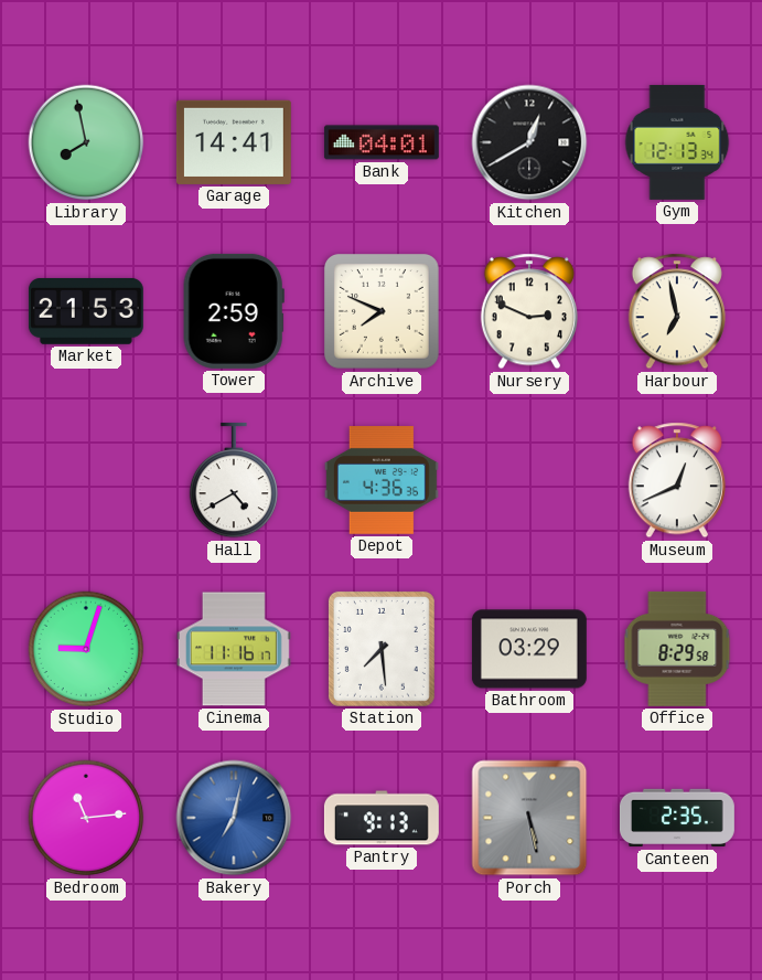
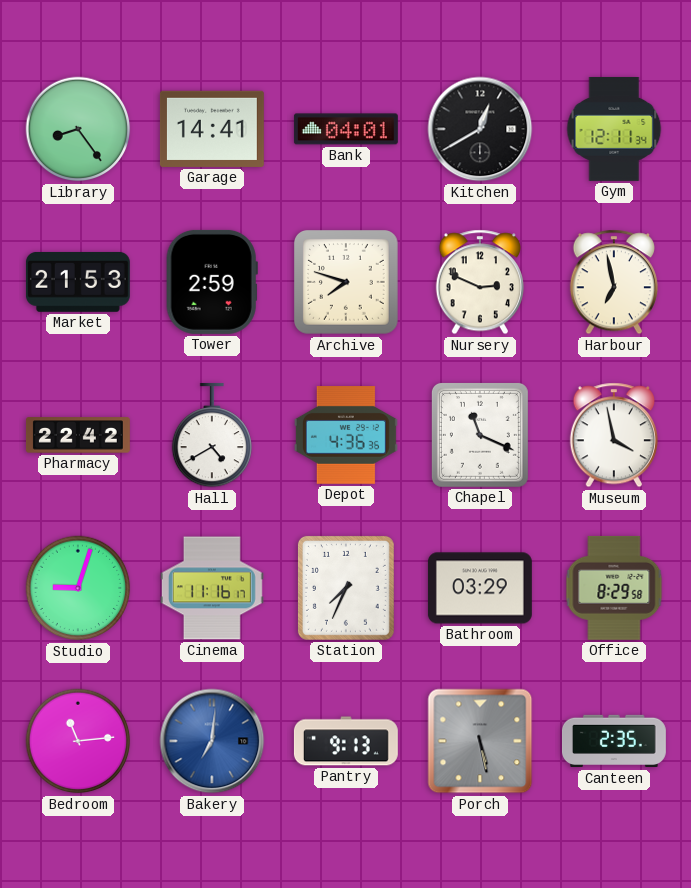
Library: 7:58 -> 8:24 (78, 129)
Gym: 12:13 -> 12:11 (614, 129)
Archive: 7:49 -> 7:48 (347, 283)
Pharmacy: none -> 22:42 (78, 435)
Chapel: none -> 11:19 (480, 435)
Museum: 12:41 -> 3:58 (614, 435)
Station: 7:29 -> 7:34 (346, 588)
Bakery: 7:02 -> 7:01 (212, 741)
